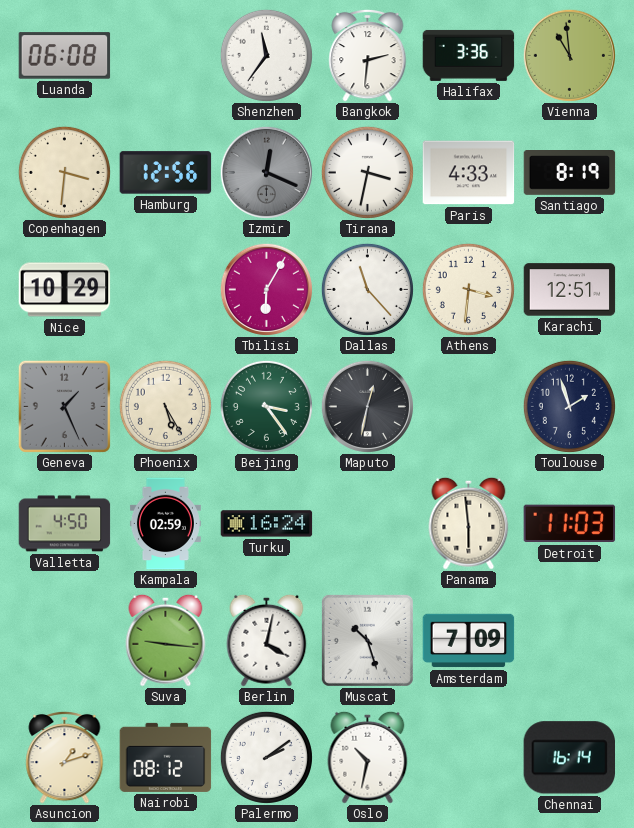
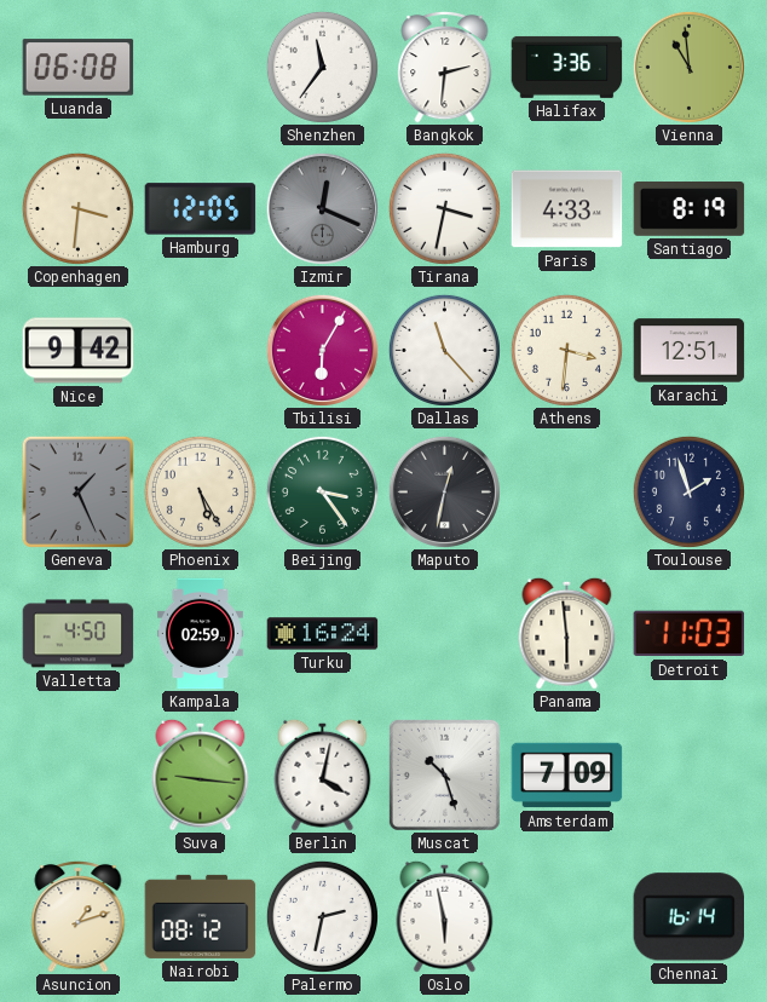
Hamburg: 12:56 -> 12:05 (201, 209)
Nice: 10:29 -> 9:42 (79, 351)
Palermo: 2:09 -> 2:32 (322, 916)
Oslo: 10:32 -> 5:58 (445, 916)
